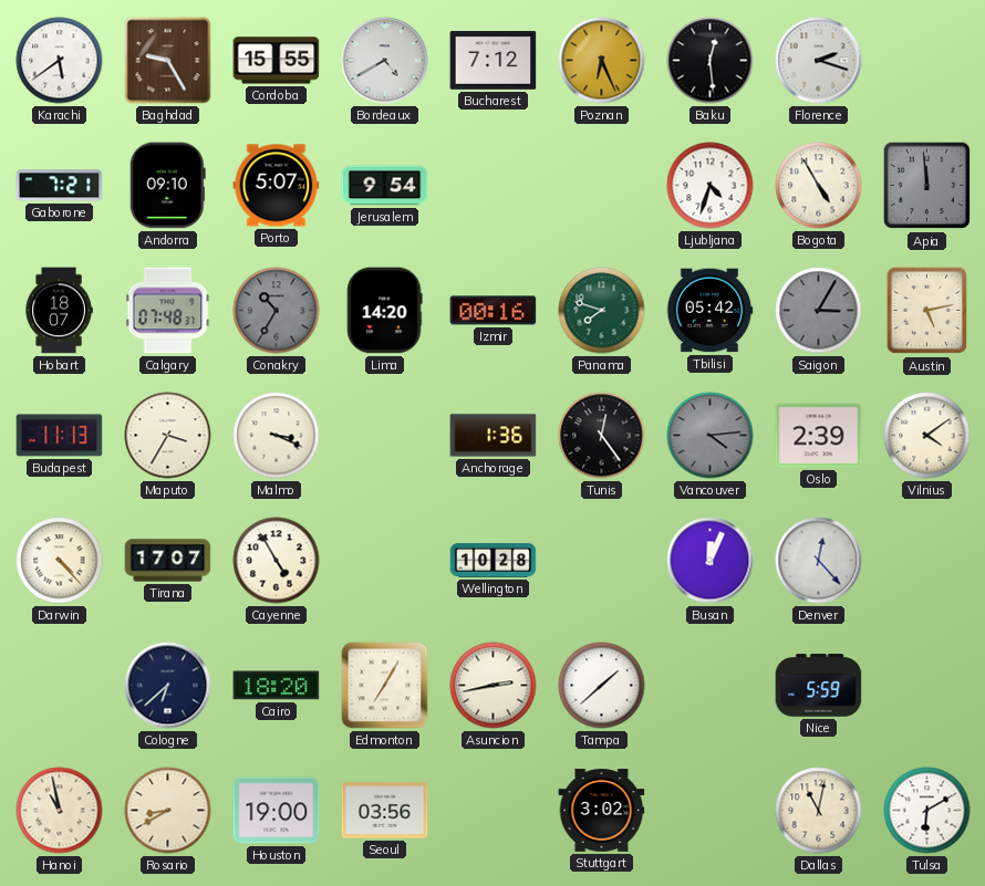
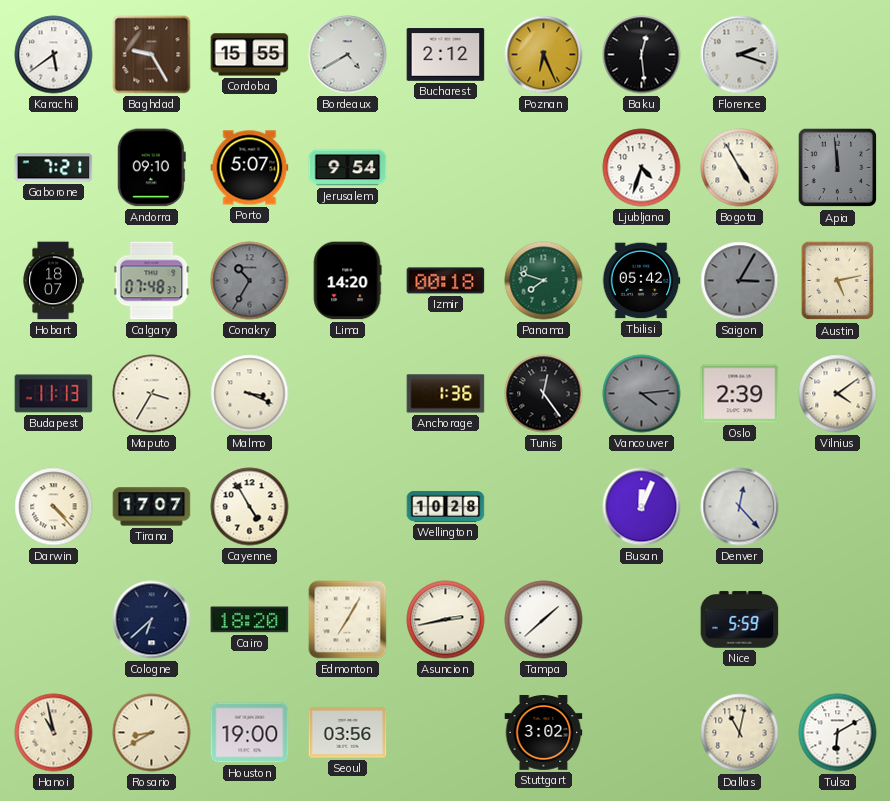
Bucharest: 7:12 -> 2:12 (446, 55)
Izmir: 00:16 -> 00:18 (446, 281)
